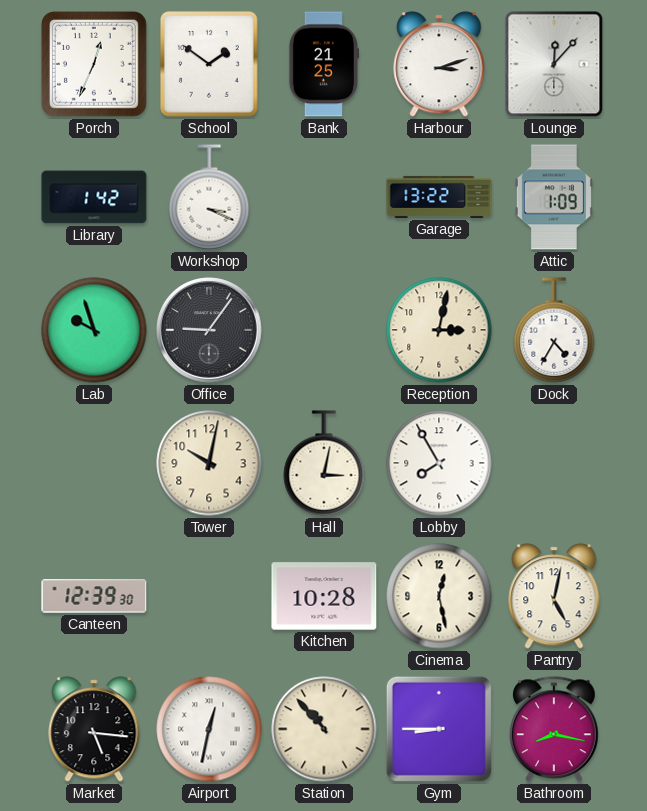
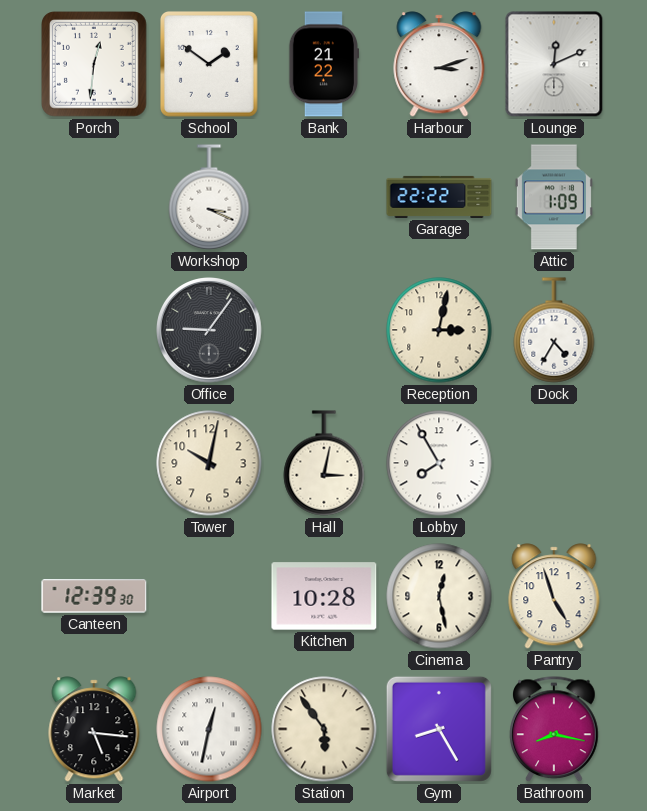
Porch: 12:34 -> 12:31 (95, 65)
Bank: 21:25 -> 21:22 (323, 64)
Lounge: 12:07 -> 12:11 (554, 64)
Library: 1:42 -> none (94, 197)
Garage: 13:22 -> 22:22 (439, 197)
Lab: 9:57 -> none (94, 330)
Pantry: 5:02 -> 4:57 (554, 596)
Station: 10:53 -> 5:54 (324, 729)
Gym: 8:45 -> 8:25 (439, 729)
